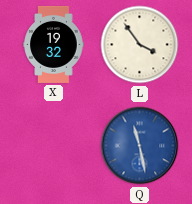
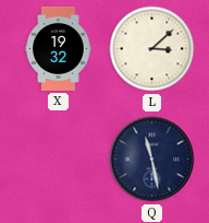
L: 3:54 -> 3:08 (152, 49)
Q dial: blue -> navy (152, 160)
